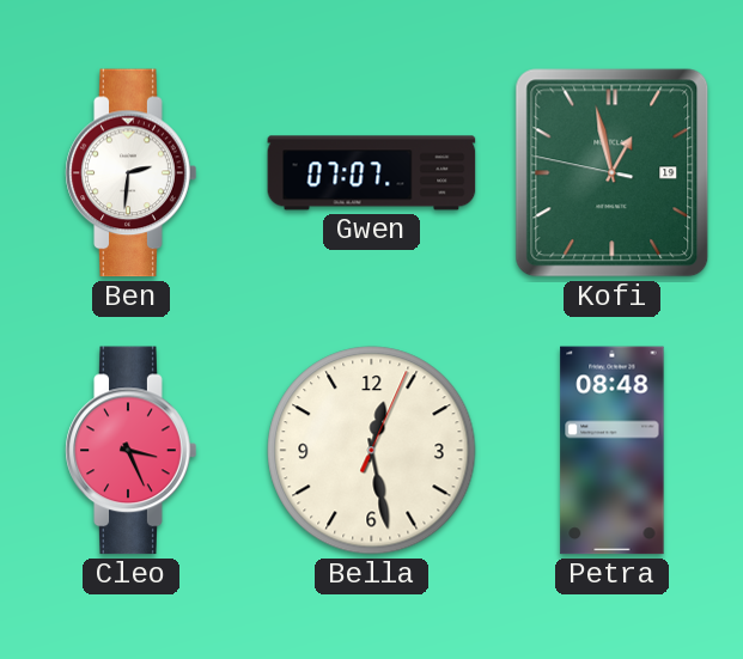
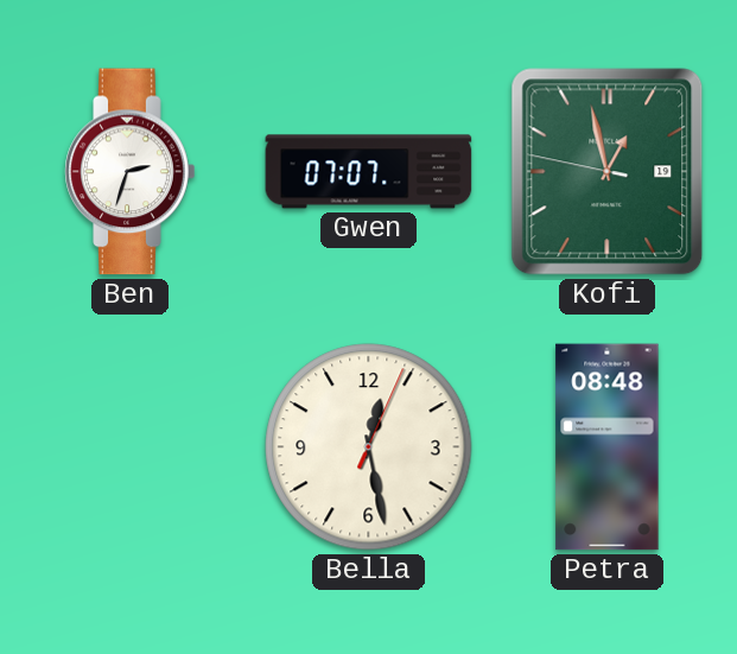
Ben: 2:31 -> 2:33 (131, 172)
Cleo: 3:26 -> none (132, 451)
